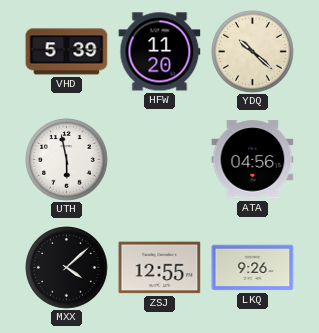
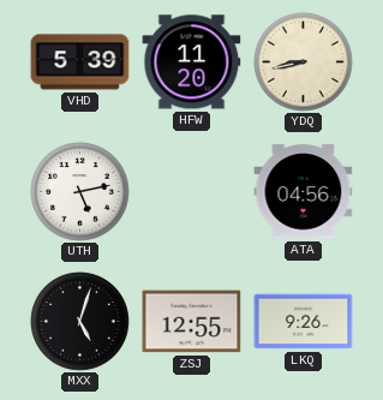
YDQ: 10:22 -> 8:43 (304, 62)
UTH: 5:58 -> 5:13 (80, 192)
MXX: 4:08 -> 5:03 (80, 322)
